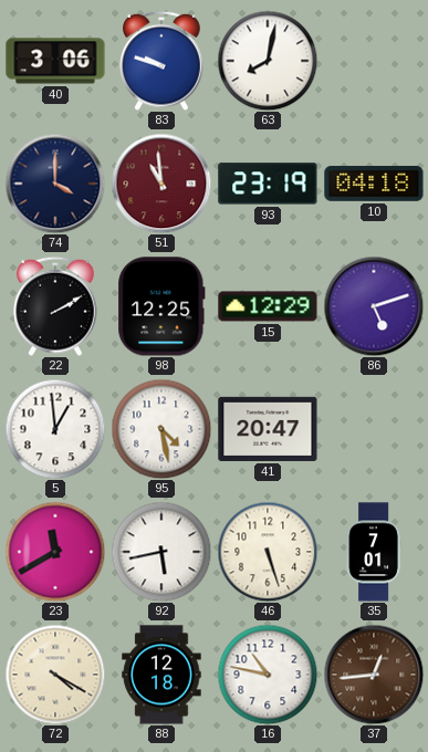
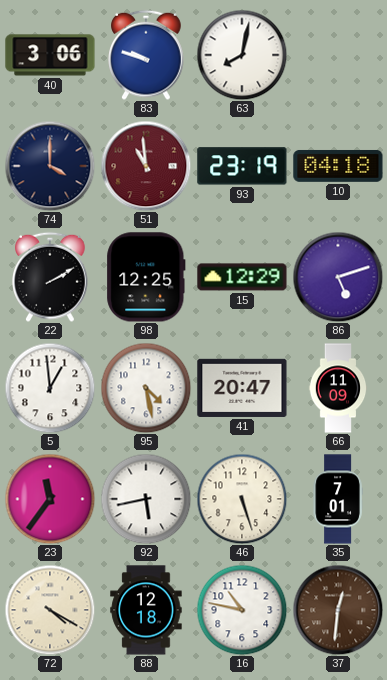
66: none -> 11:09 (338, 388)
23: 11:40 -> 11:36 (50, 499)
37: 12:44 -> 12:31 (338, 610)
